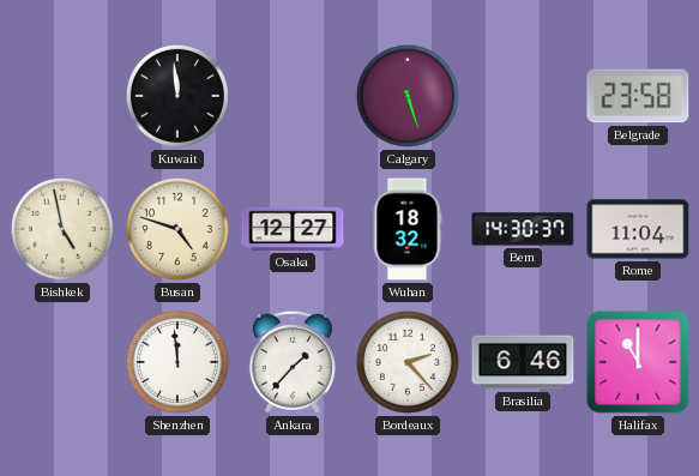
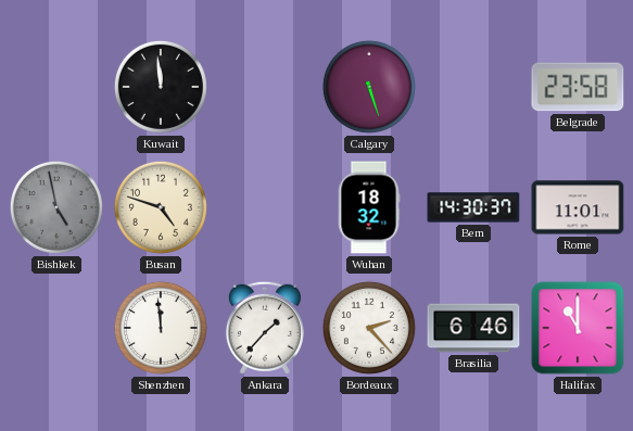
Bishkek dial: cream -> grey (56, 207)
Osaka: 12:27 -> none (293, 229)
Rome: 11:04 -> 11:01 (578, 207)
